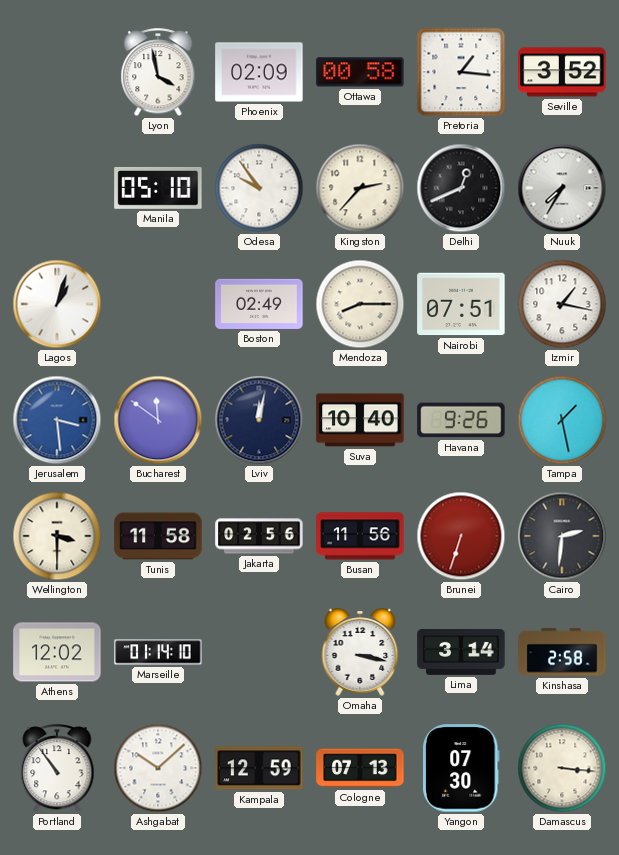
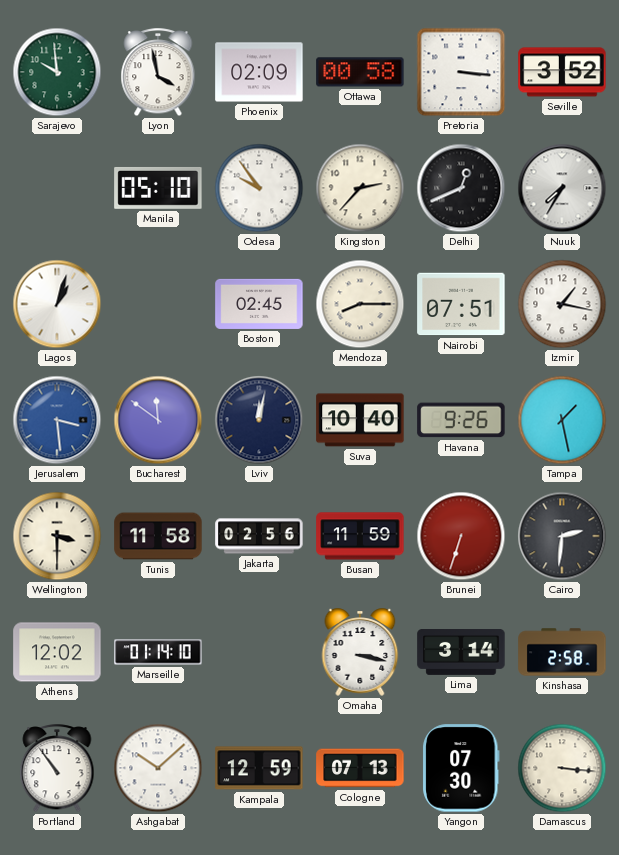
Sarajevo: none -> 9:59 (57, 72)
Pretoria: 1:16 -> 3:16 (461, 72)
Boston: 02:49 -> 02:45 (259, 304)
Busan: 11:56 -> 11:59 (360, 536)
